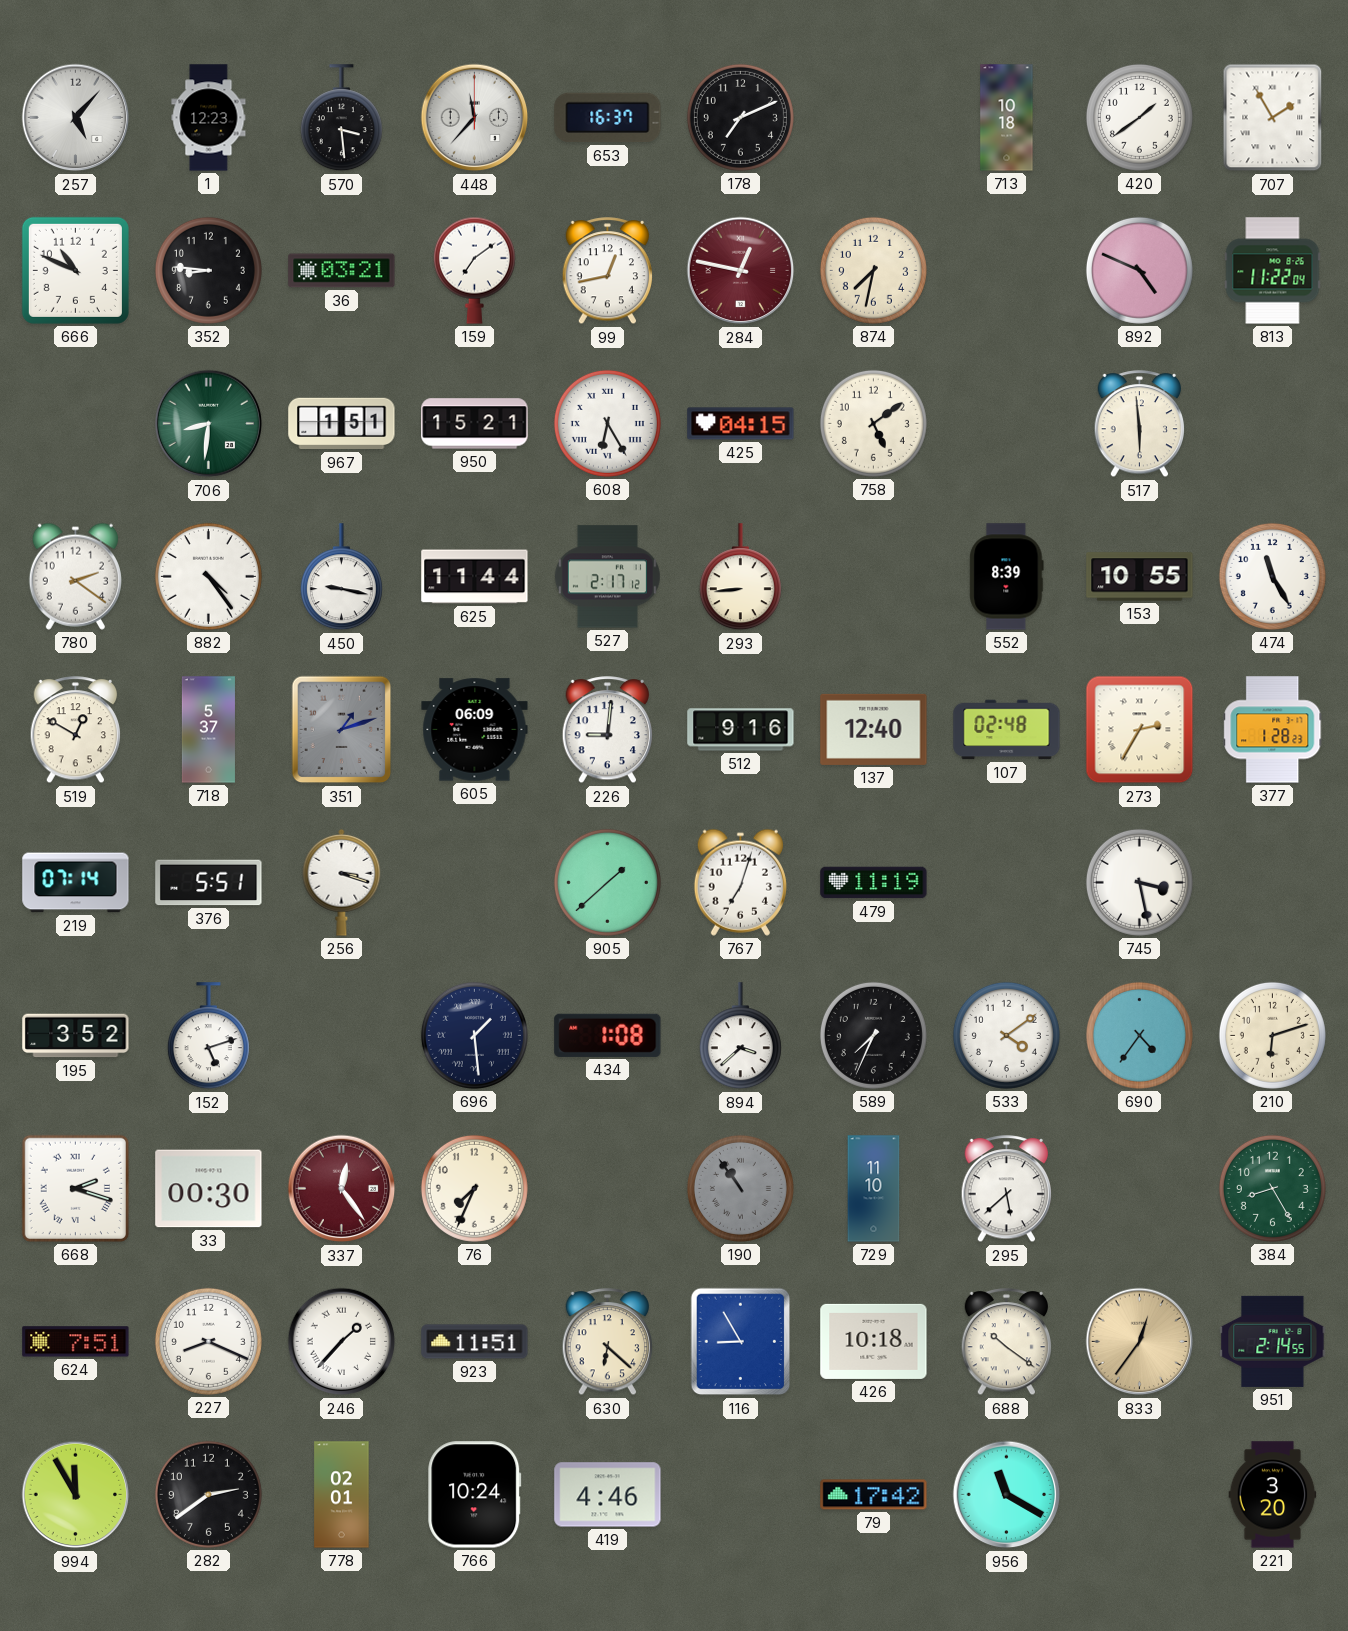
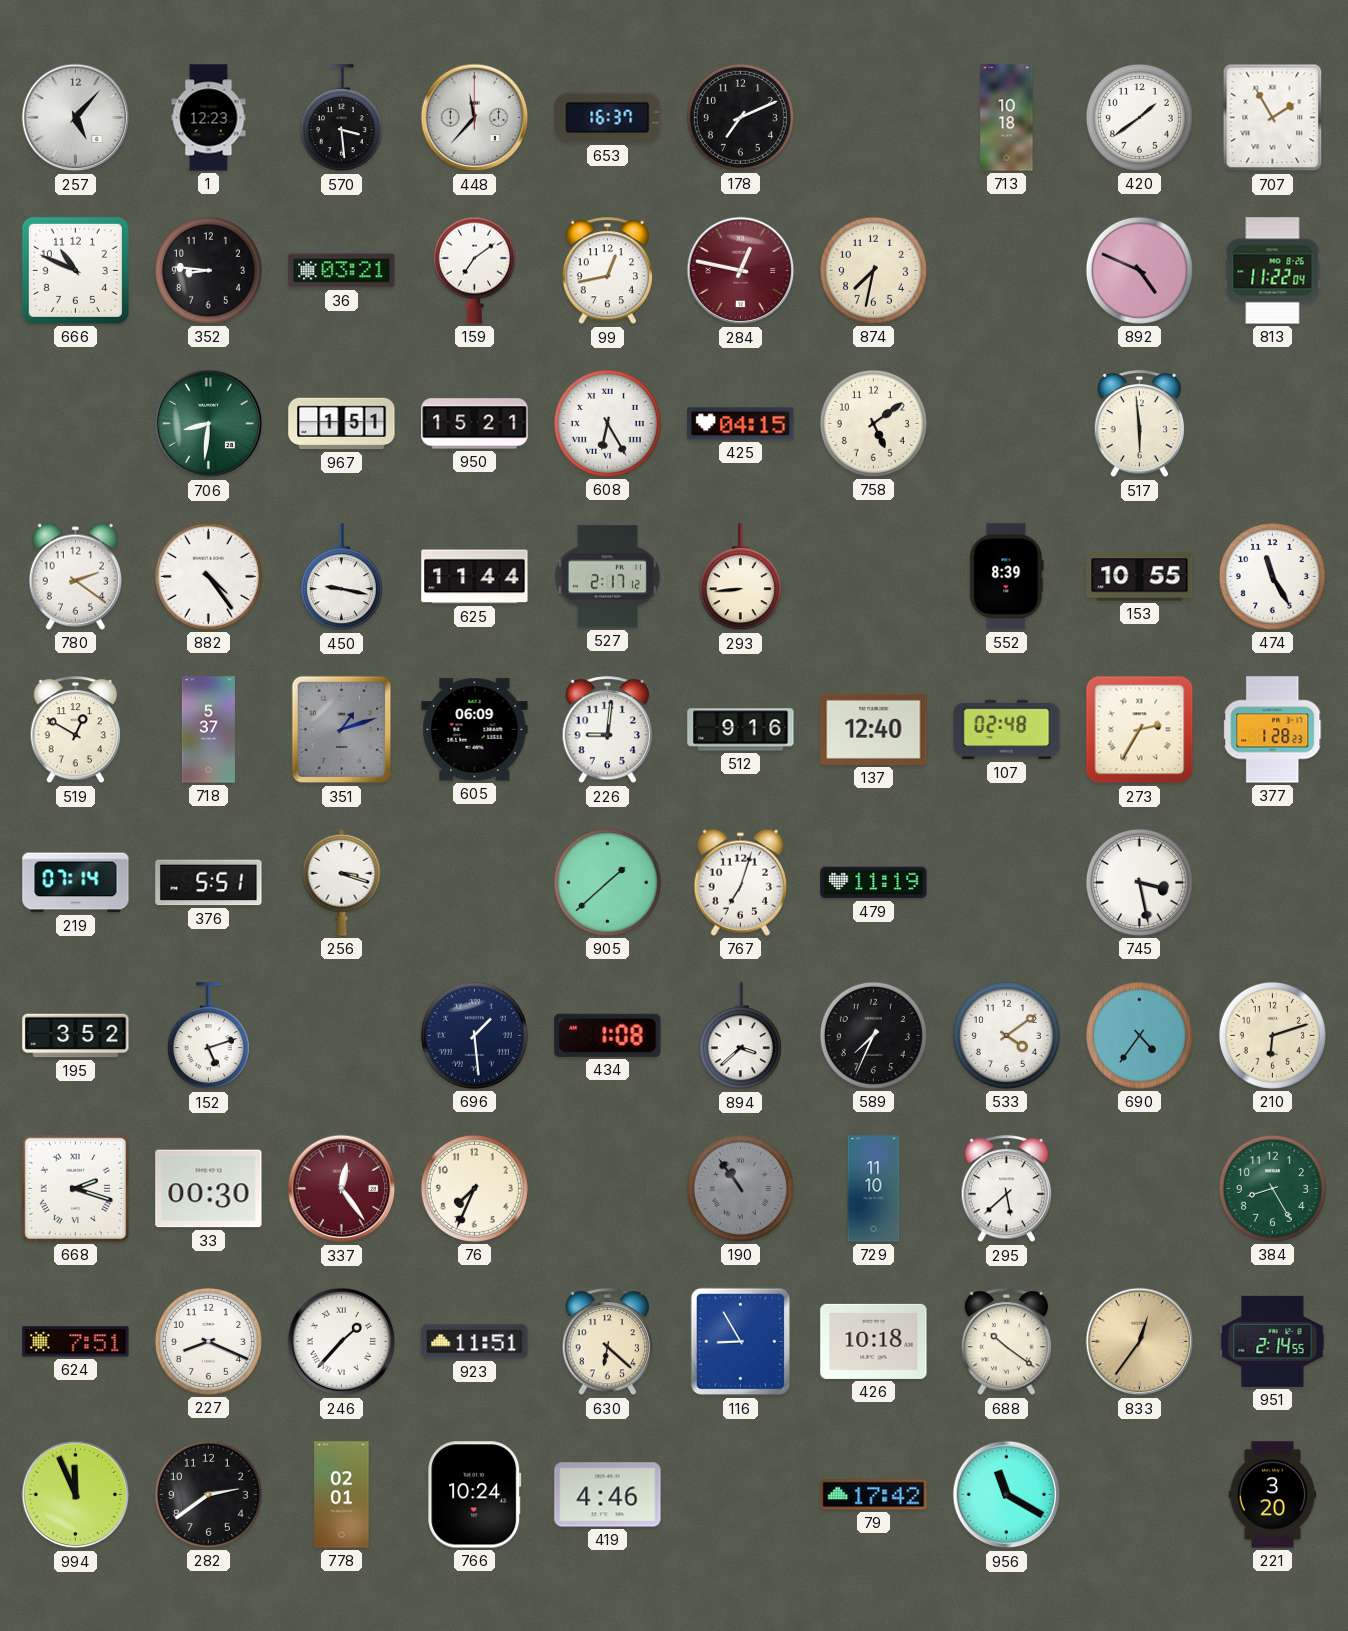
994: 11:55 -> 11:56 (76, 1495)
